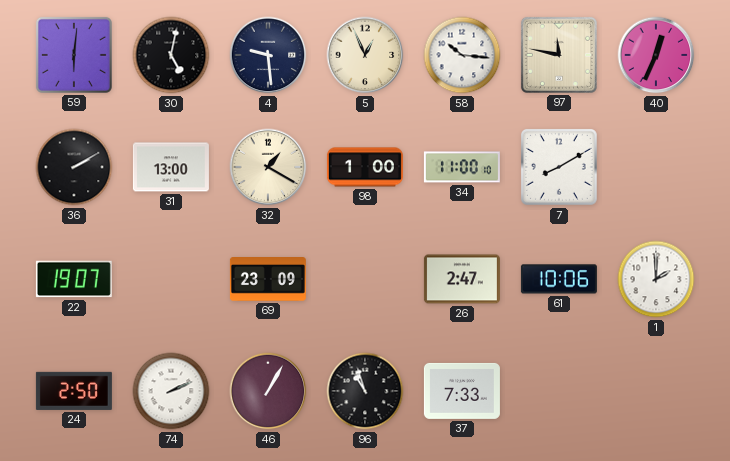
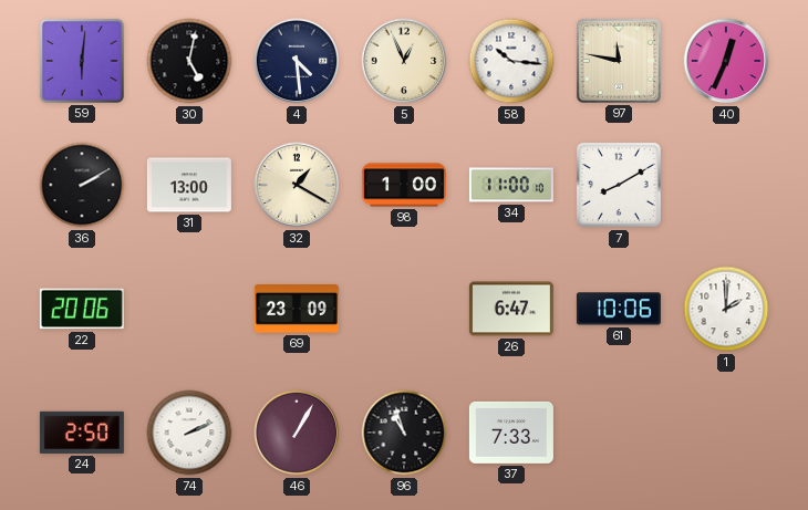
4: 9:29 -> 4:29 (297, 61)
22: 19:07 -> 20:06 (82, 309)
26: 2:47 -> 6:47 (511, 309)
